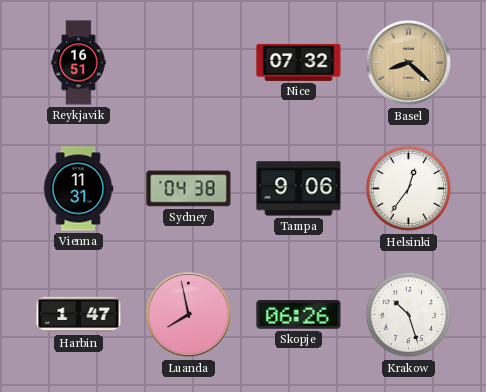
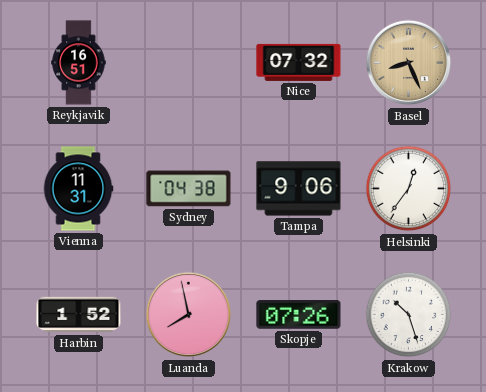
Basel: 8:22 -> 8:26 (409, 63)
Harbin: 1:47 -> 1:52 (79, 315)
Skopje: 06:26 -> 07:26 (299, 315)
